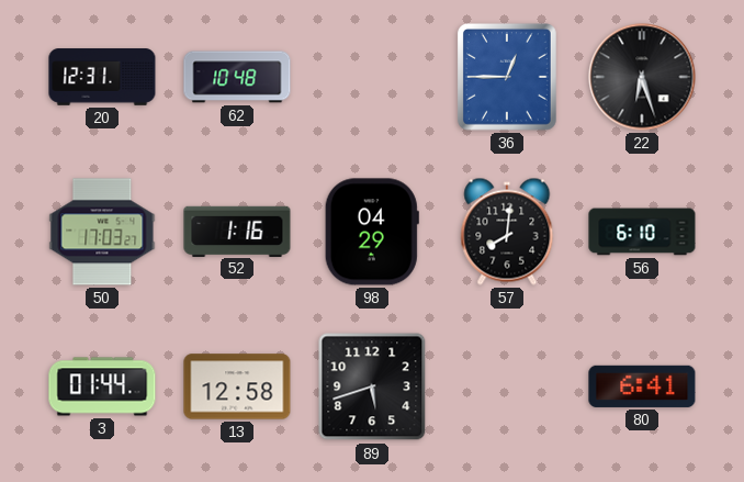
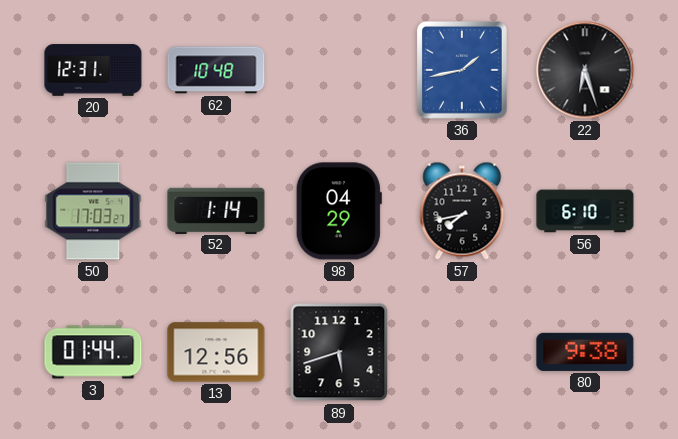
36: 12:45 -> 1:43 (462, 70)
52: 1:16 -> 1:14 (216, 210)
57: 8:01 -> 7:43 (462, 211)
13: 12:58 -> 12:56 (216, 352)
80: 6:41 -> 9:38 (585, 352)
